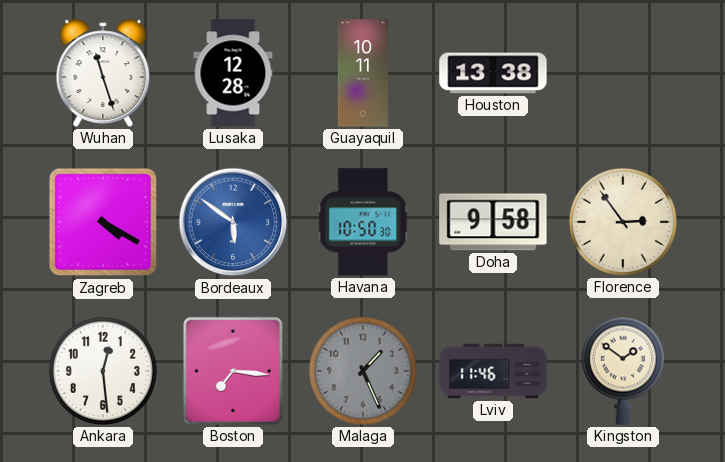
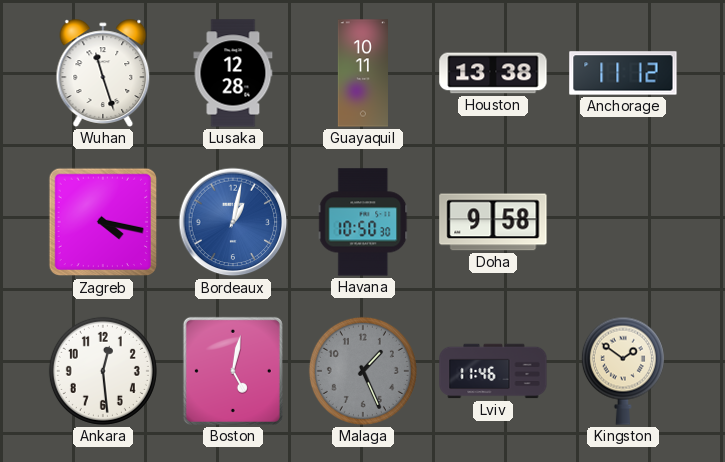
Anchorage: none -> 11:12 (623, 73)
Zagreb: 4:20 -> 4:17 (103, 222)
Bordeaux: 5:51 -> 1:02 (233, 222)
Florence: 2:54 -> none (623, 222)
Boston: 7:16 -> 5:02 (233, 371)
